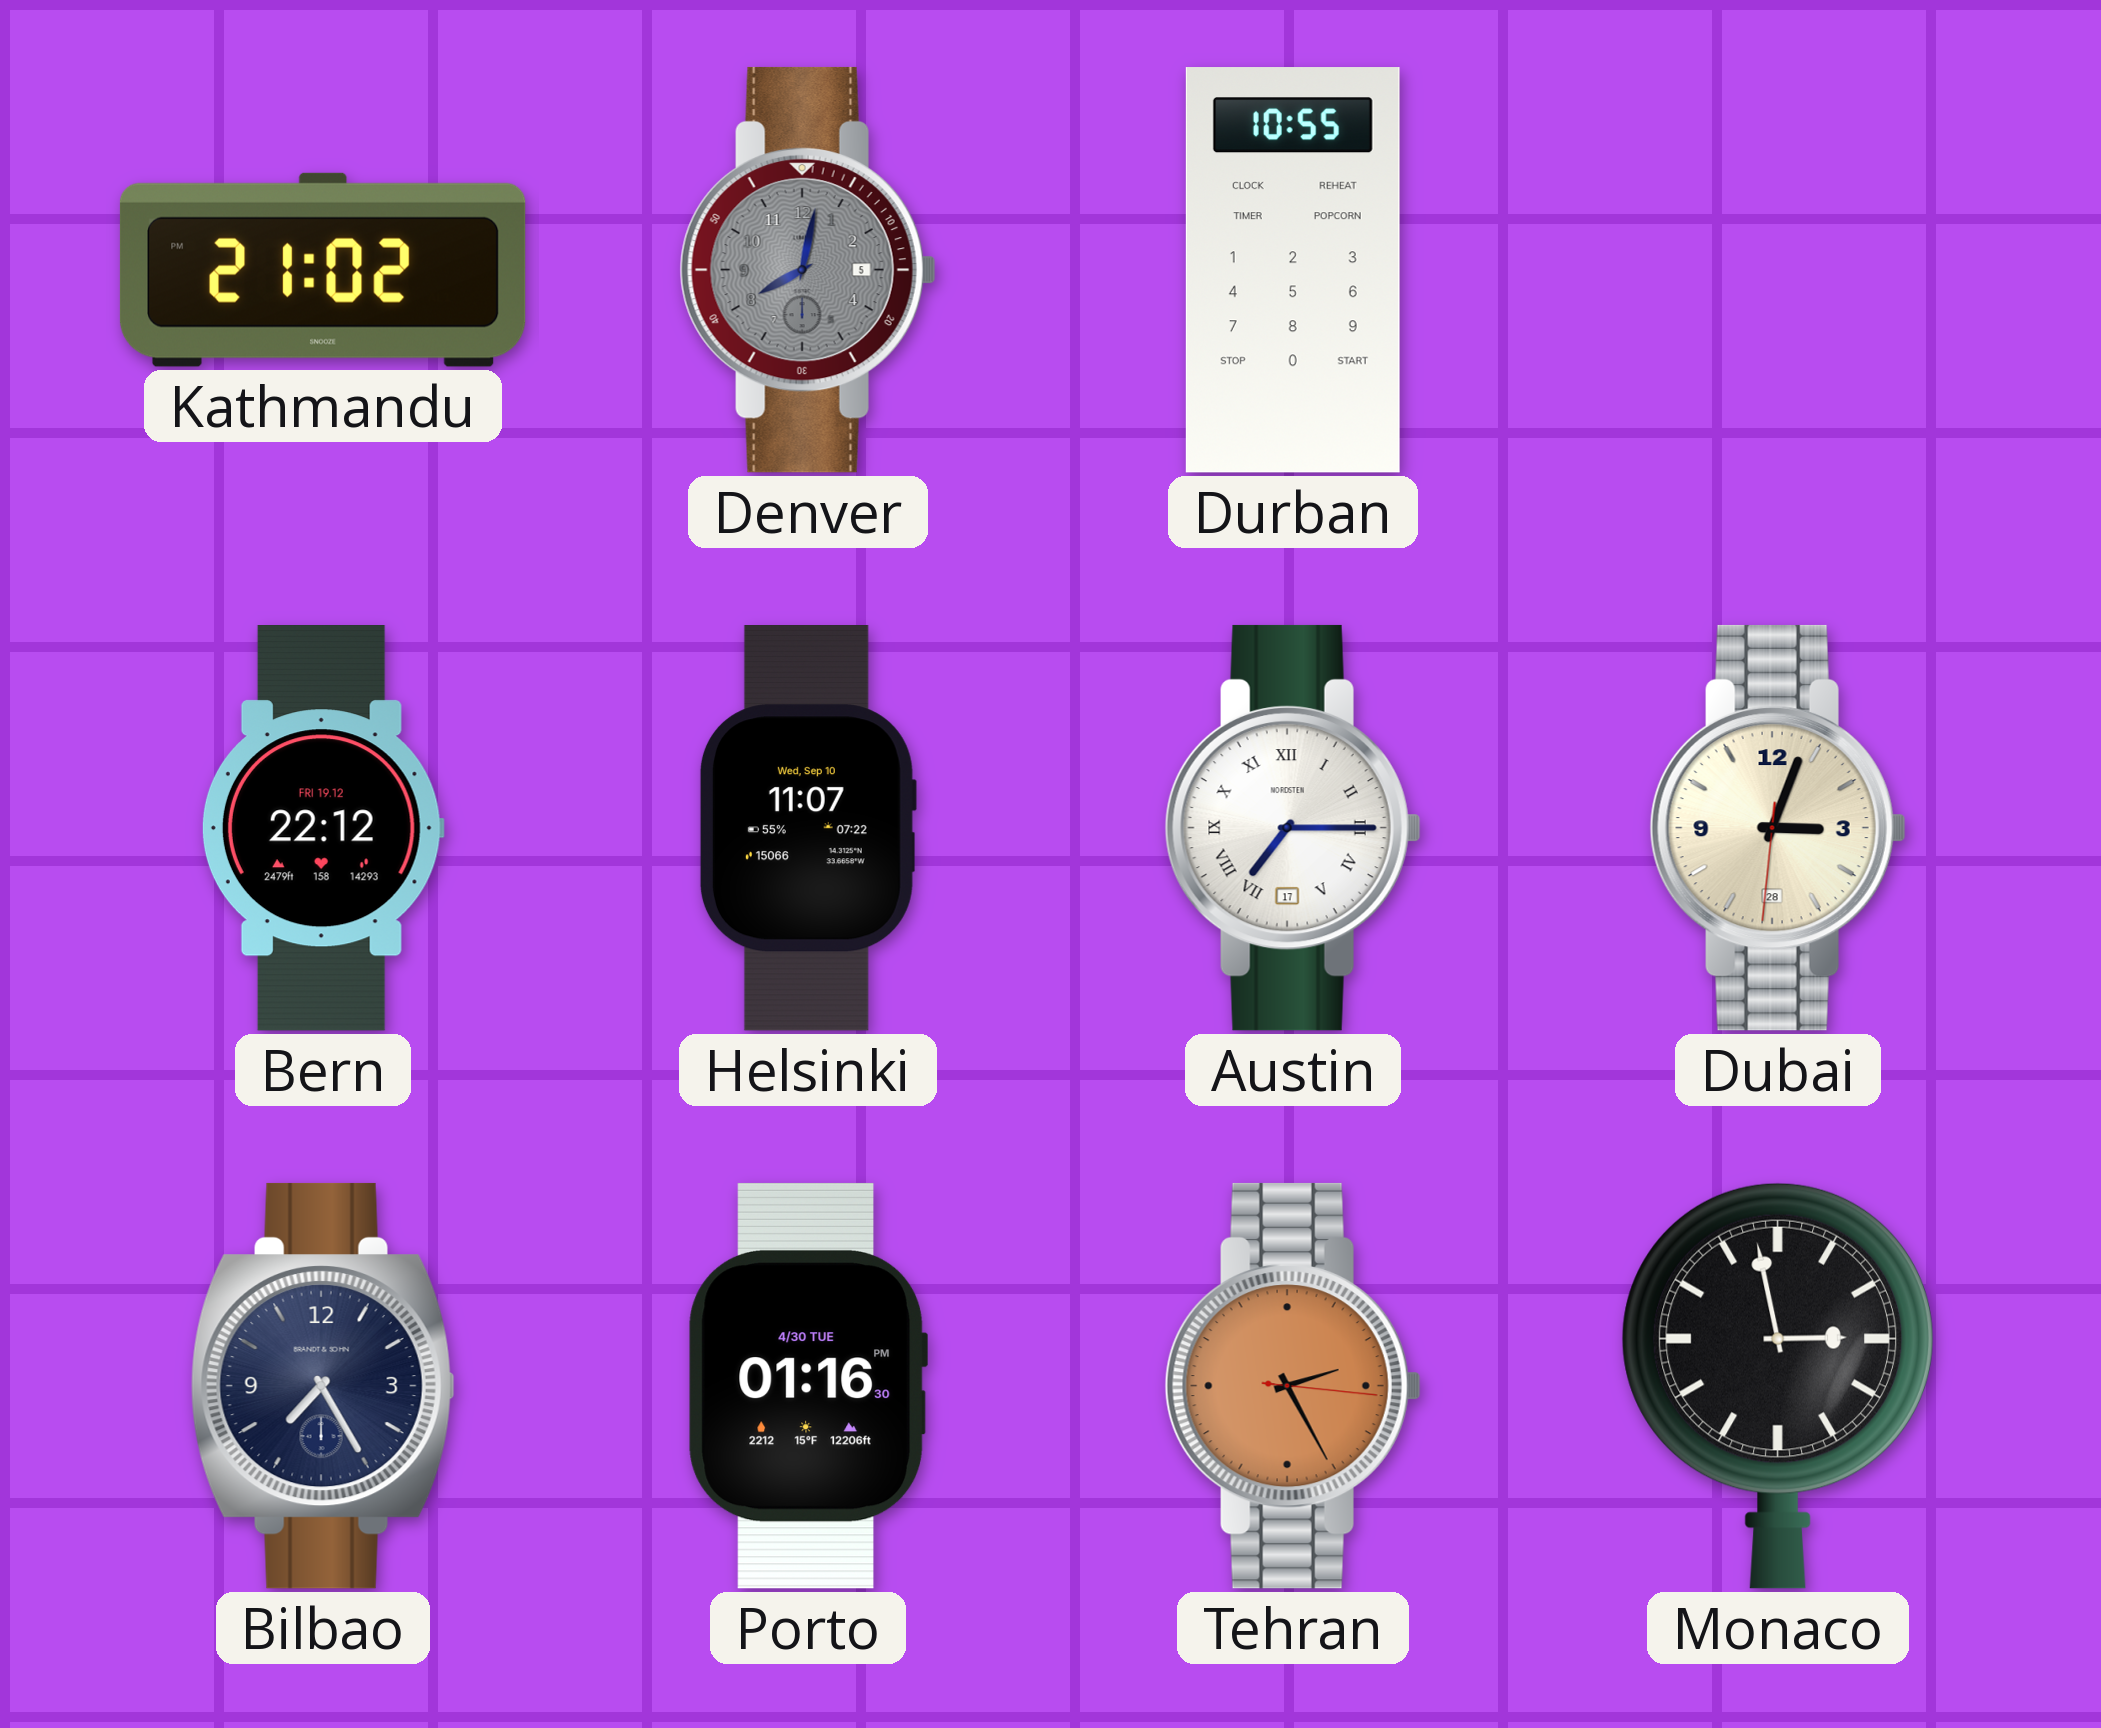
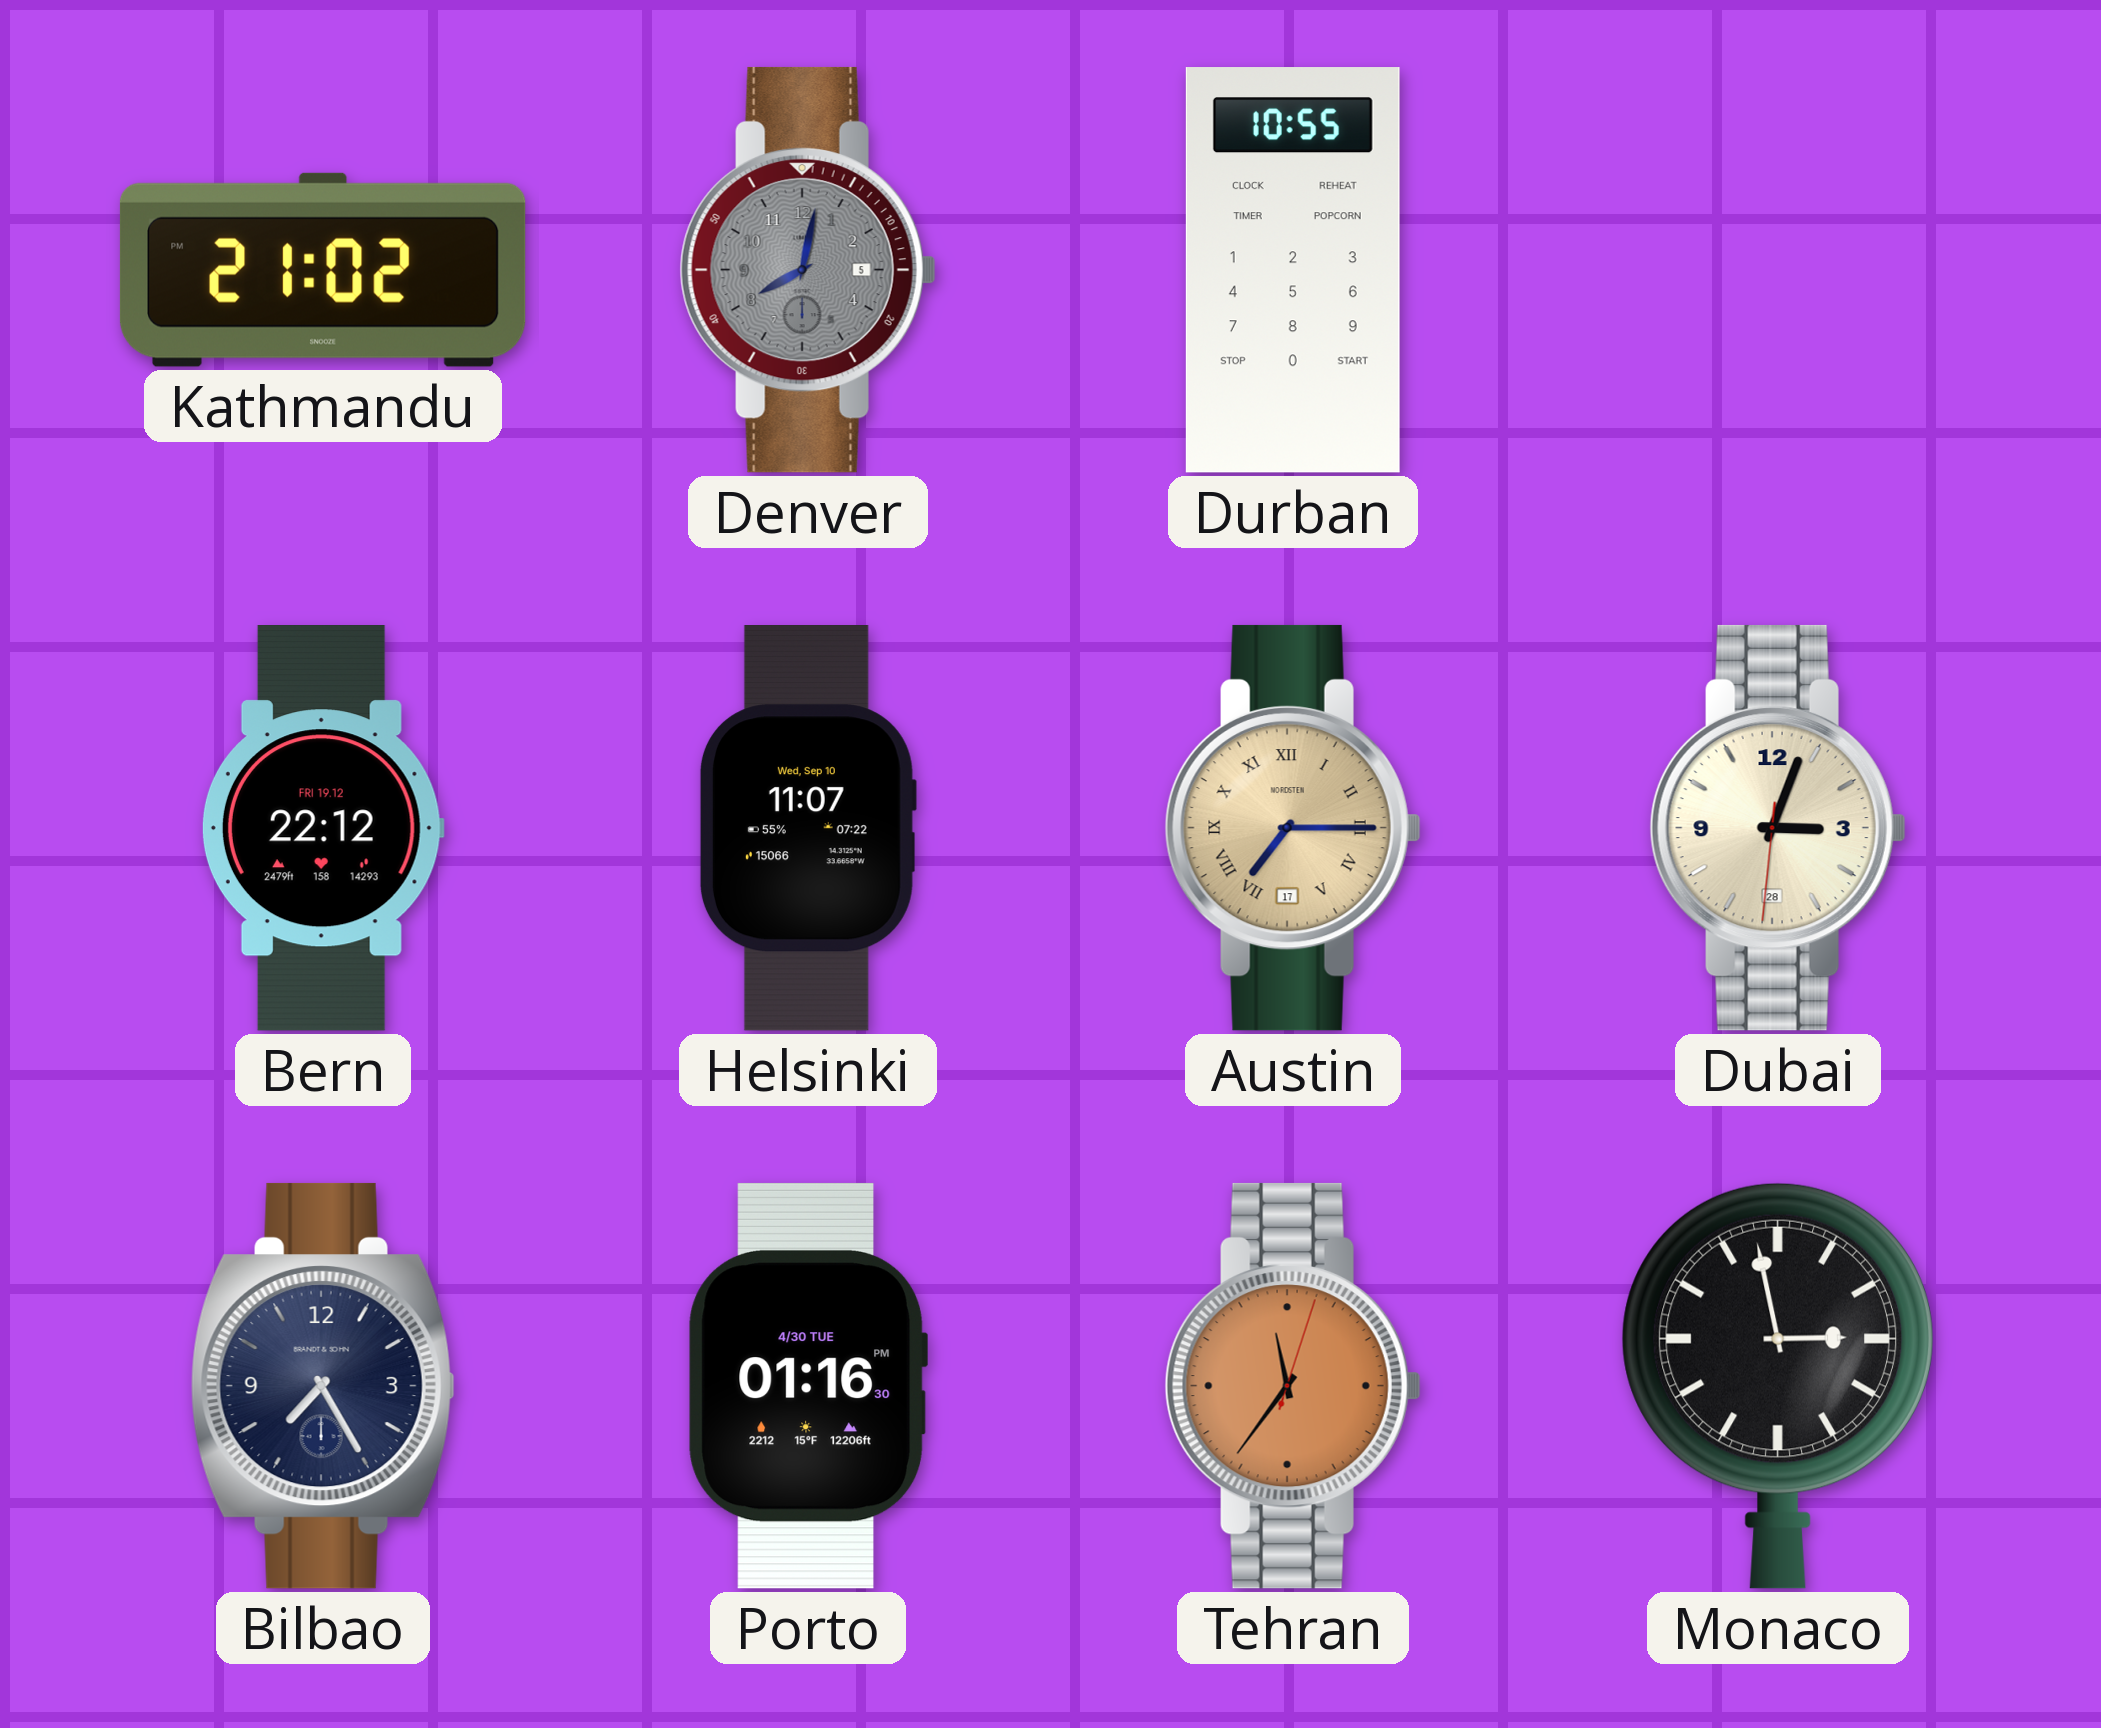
Austin dial: white -> champagne (1293, 828)
Tehran: 2:25 -> 11:36 (1293, 1386)
